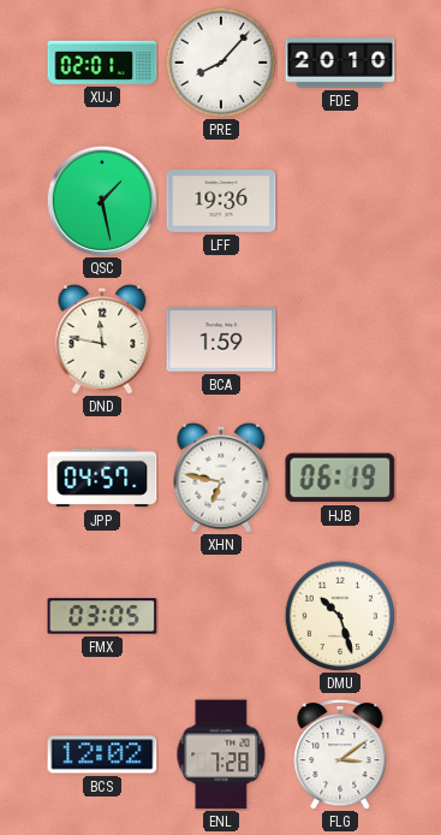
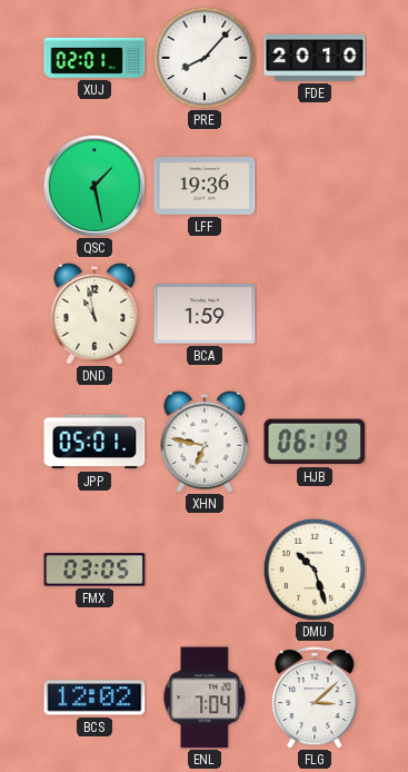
DND: 11:47 -> 10:58 (94, 314)
JPP: 04:57 -> 05:01 (94, 442)
ENL: 7:28 -> 7:04 (205, 697)
FLG: 3:09 -> 3:08 (315, 697)
